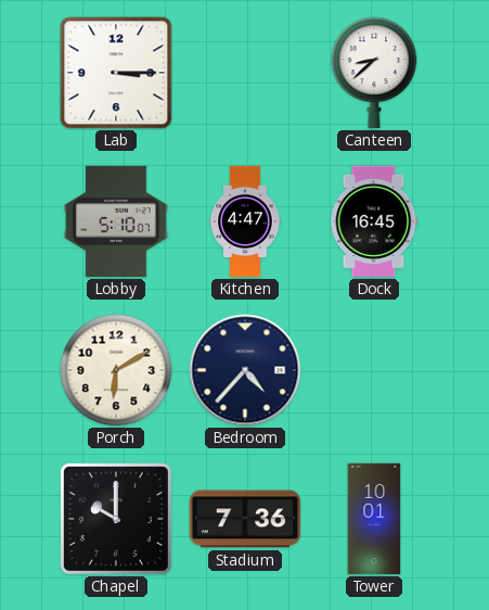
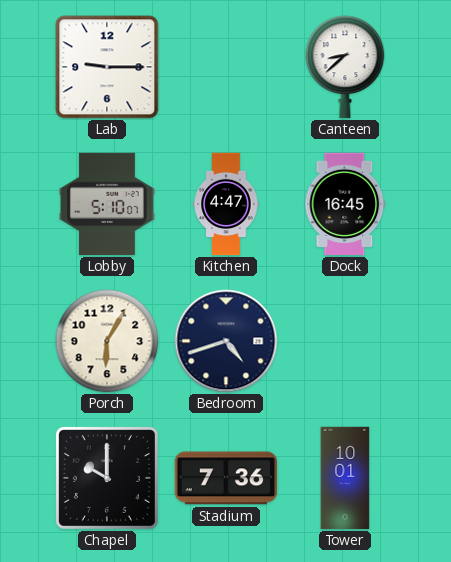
Lab: 3:15 -> 9:15 (107, 67)
Porch: 6:10 -> 6:05 (107, 341)
Bedroom: 4:37 -> 4:42 (226, 341)
